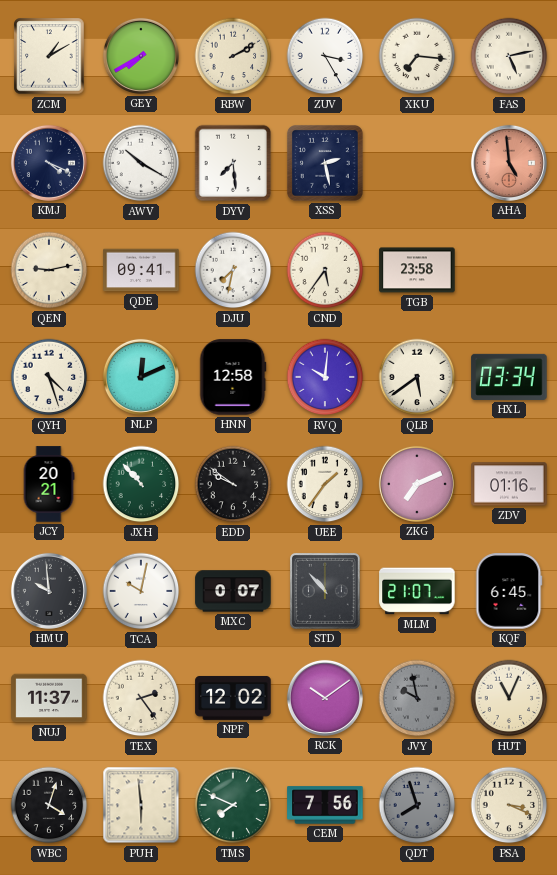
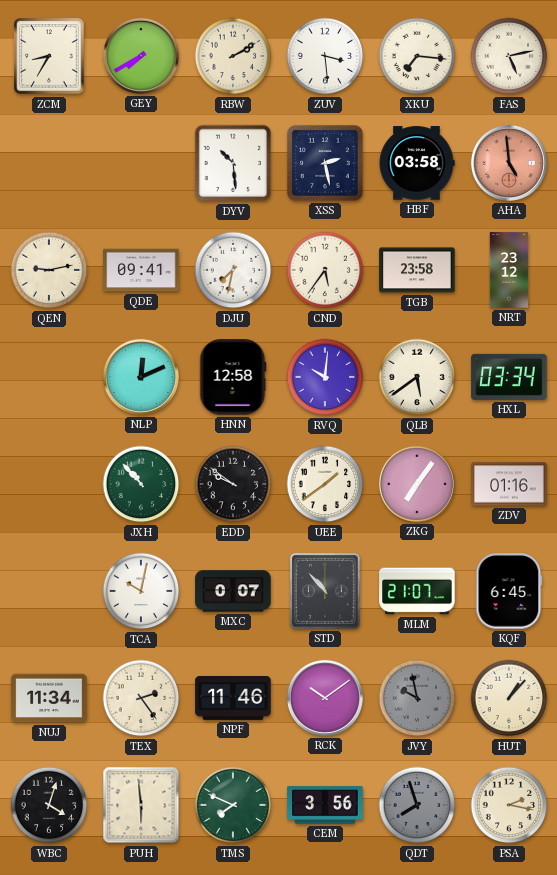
ZCM: 1:10 -> 8:35 (49, 56)
ZUV: 3:25 -> 3:29 (325, 56)
KMJ: 4:19 -> none (49, 163)
AWV: 10:20 -> none (141, 163)
DYV: 7:29 -> 10:29 (233, 163)
HBF: none -> 03:58 (417, 163)
NRT: none -> 23:12 (509, 270)
QYH: 4:27 -> none (49, 377)
JCY: 20:21 -> none (49, 484)
UEE: 1:36 -> 1:39 (325, 484)
ZKG: 7:11 -> 7:06 (417, 484)
HMU: 9:59 -> none (49, 591)
NUJ: 11:37 -> 11:34 (49, 698)
NPF: 12:02 -> 11:46 (233, 698)
HUT: 11:04 -> 1:07 (509, 698)
CEM: 7:56 -> 3:56 (325, 805)
PSA: 3:19 -> 2:17 (509, 805)
